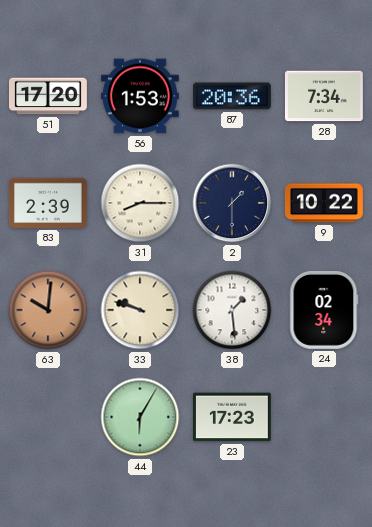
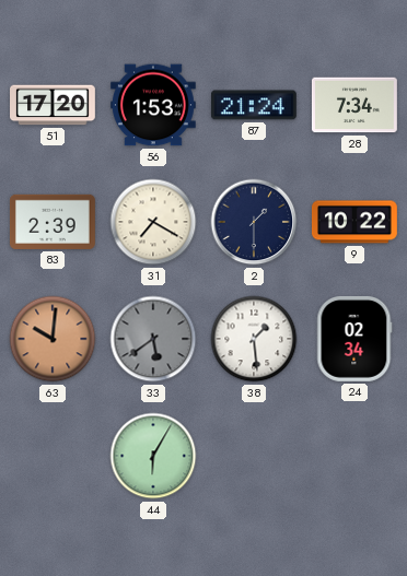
87: 20:36 -> 21:24 (254, 105)
31: 8:15 -> 7:20 (153, 222)
33: 9:48 -> 5:39 (153, 339)
33 dial: cream -> grey (153, 339)
23: 17:23 -> none (232, 417)
